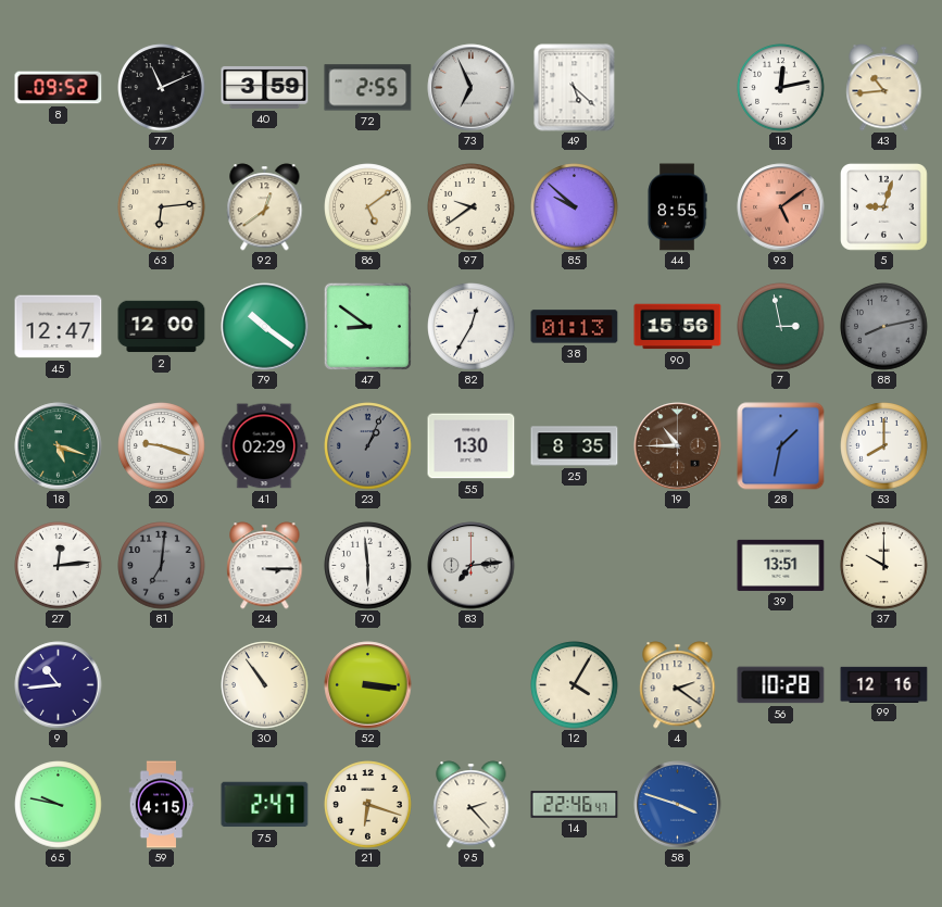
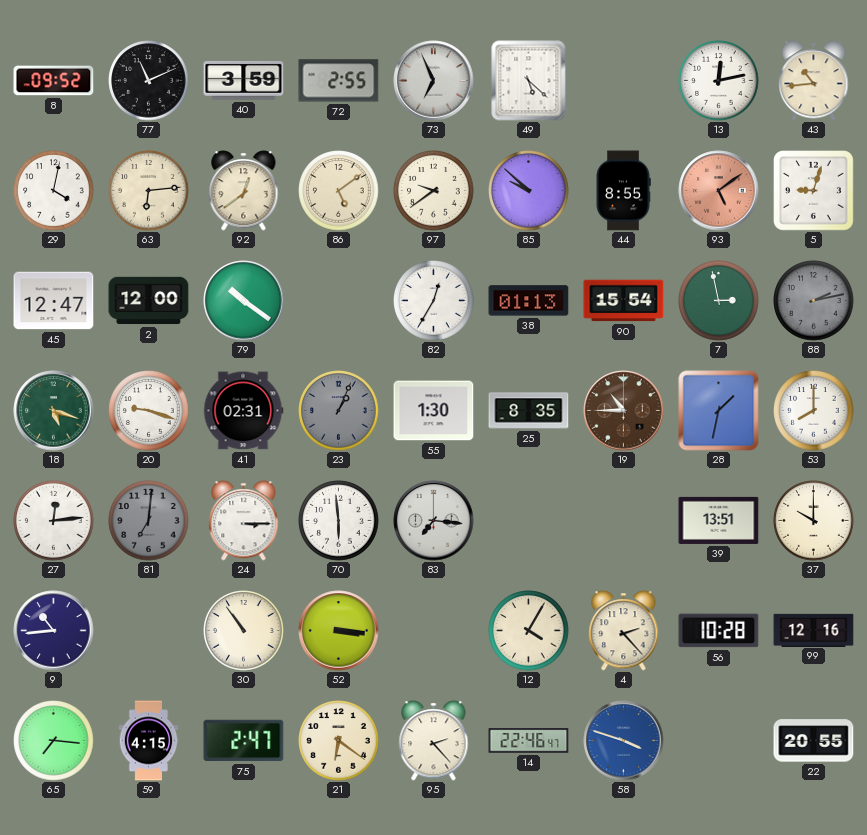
29: none -> 4:02 (54, 191)
47: 8:51 -> none (367, 326)
90: 15:56 -> 15:54 (624, 301)
88: 8:13 -> 2:13 (814, 301)
41: 02:29 -> 02:31 (243, 411)
83: 7:14 -> 7:16 (434, 521)
4: 2:21 -> 2:23 (624, 631)
65: 9:47 -> 7:16 (54, 741)
21: 6:18 -> 6:21 (339, 741)
22: none -> 20:55 (814, 741)
